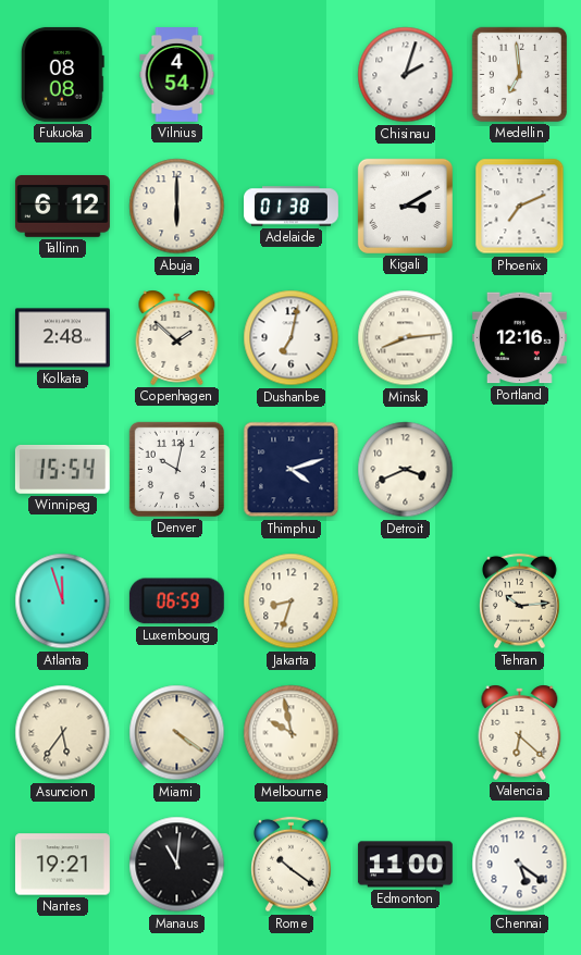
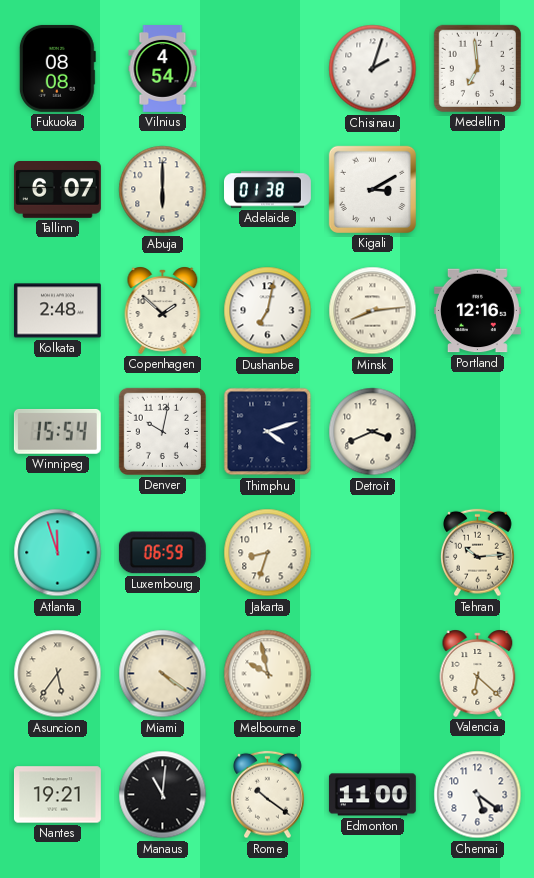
Tallinn: 6:12 -> 6:07 (57, 190)
Phoenix: 7:11 -> none (520, 207)
